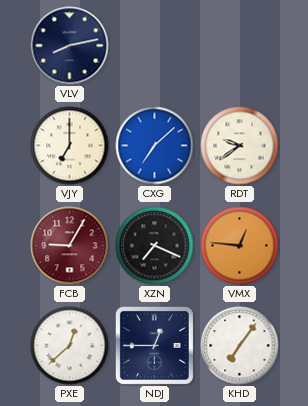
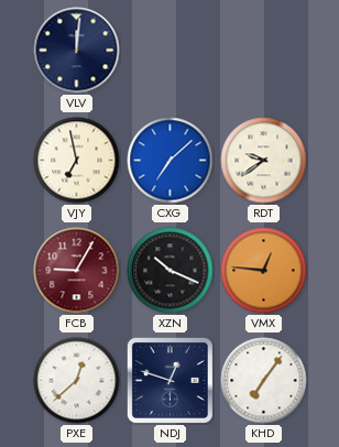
VLV: 8:13 -> 12:01 (77, 51)
VJY: 7:00 -> 6:58 (77, 161)
XZN: 7:19 -> 10:19 (171, 271)
NDJ: 12:45 -> 12:48 (169, 380)
